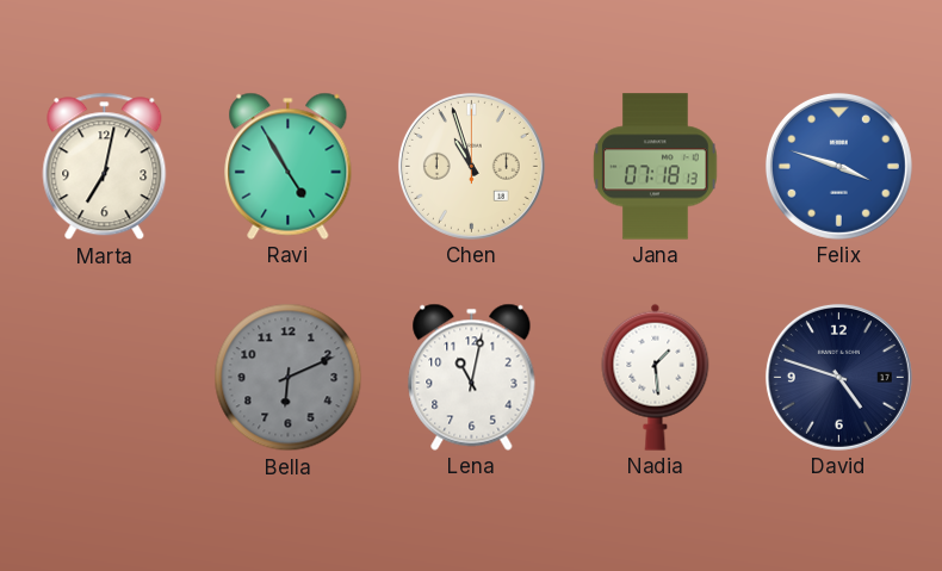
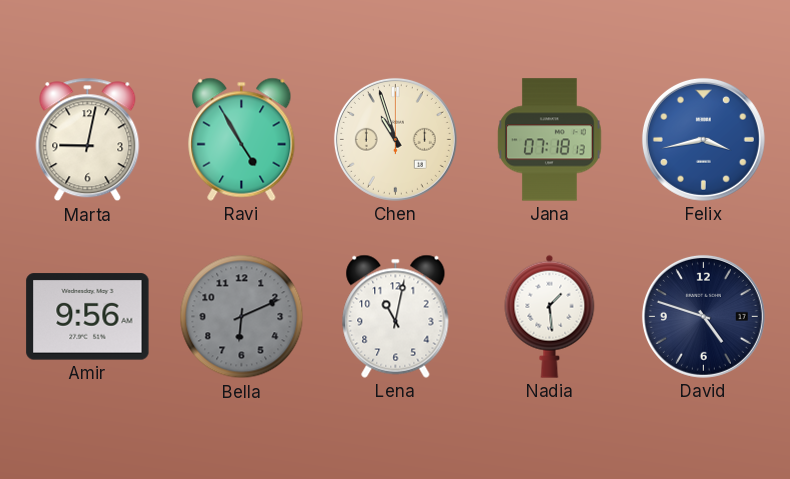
Marta: 7:02 -> 9:02 (88, 140)
Felix: 3:48 -> 3:43 (703, 139)
Amir: none -> 9:56 (88, 317)
